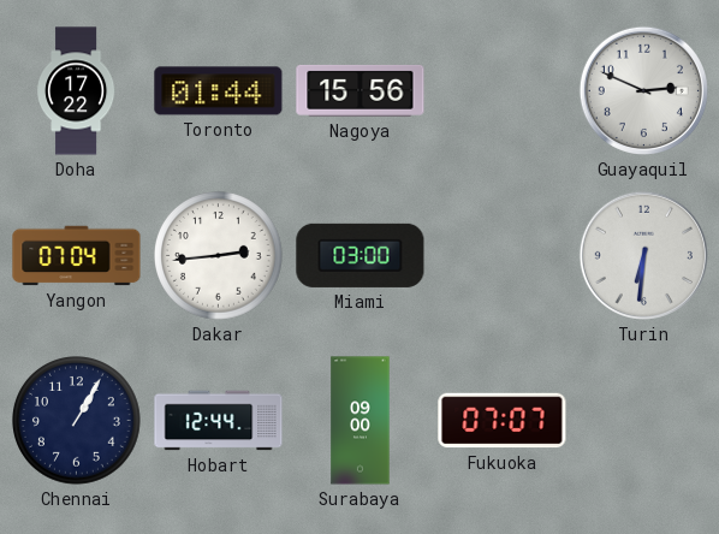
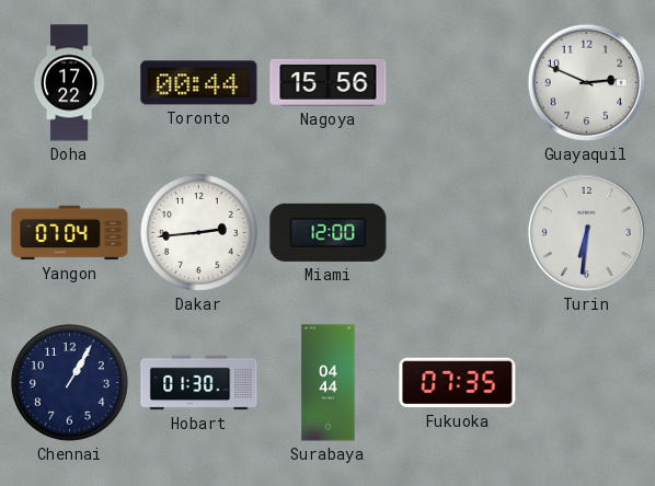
Toronto: 01:44 -> 00:44 (199, 83)
Miami: 03:00 -> 12:00 (329, 232)
Hobart: 12:44 -> 01:30 (199, 383)
Surabaya: 09:00 -> 04:44 (329, 383)
Fukuoka: 07:07 -> 07:35 (458, 383)
